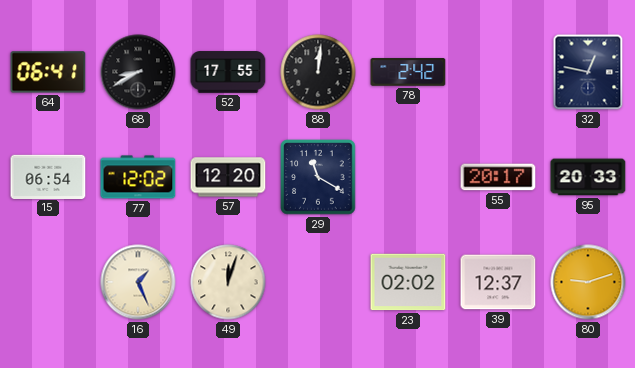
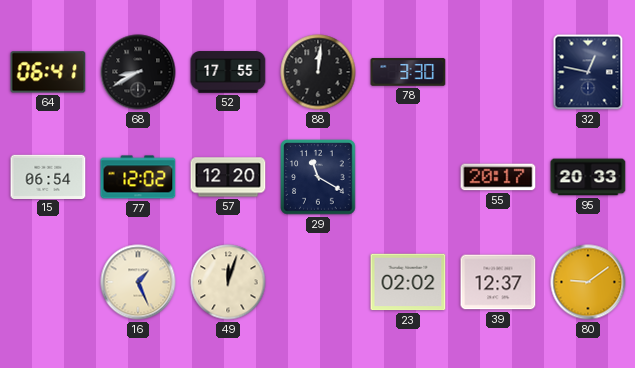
78: 2:42 -> 3:30 (408, 72)
80: 9:12 -> 9:09 (588, 282)
